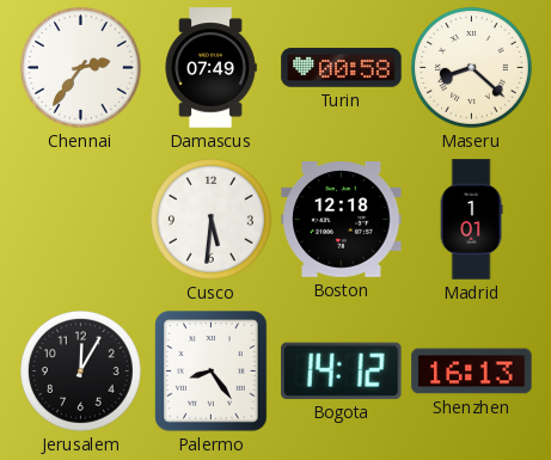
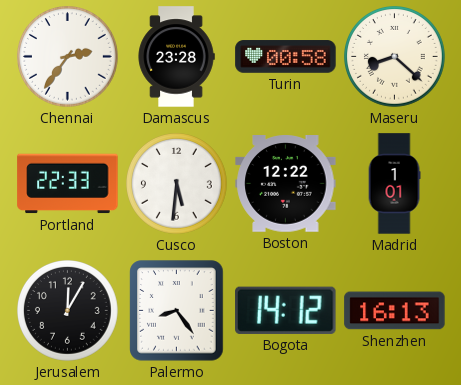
Damascus: 07:49 -> 23:28 (176, 57)
Portland: none -> 22:33 (68, 184)
Boston: 12:18 -> 12:22 (286, 184)
